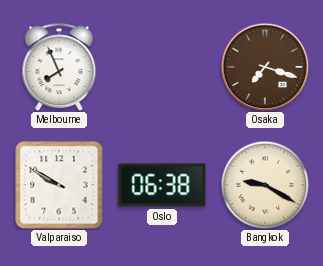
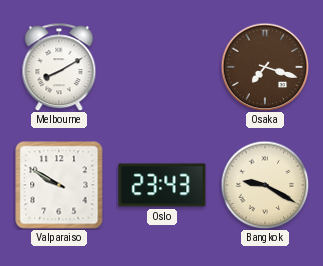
Melbourne: 7:56 -> 8:10 (59, 67)
Oslo: 06:38 -> 23:43 (162, 185)
